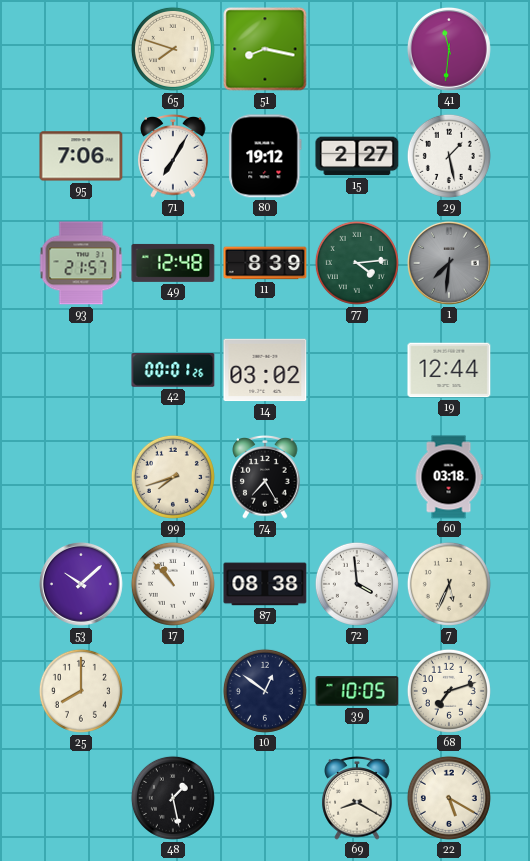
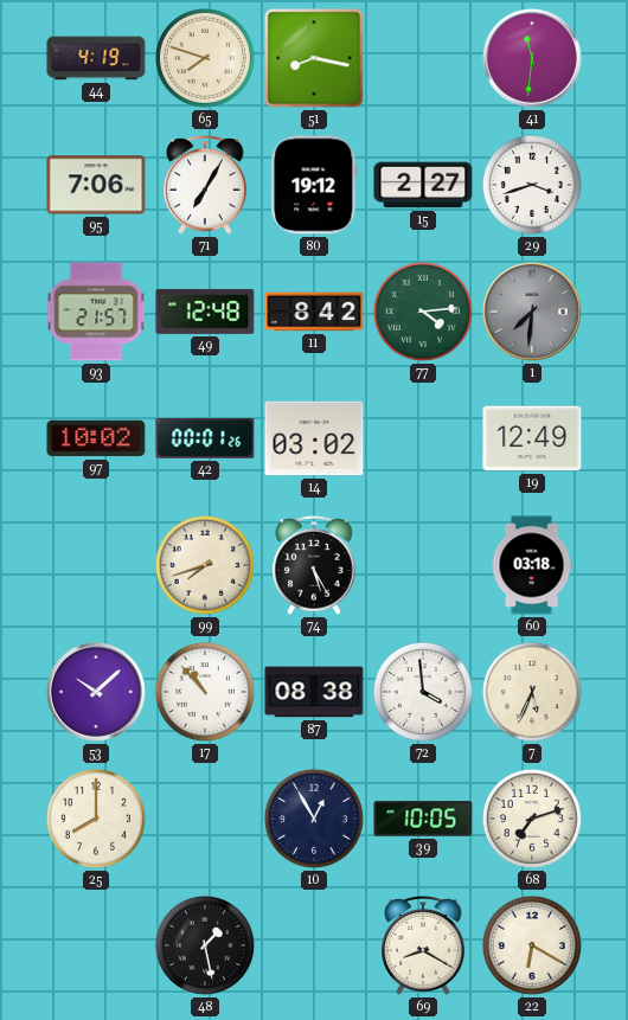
44: none -> 4:19 (96, 58)
29: 1:28 -> 3:42 (532, 185)
11: 8:39 -> 8:42 (314, 312)
97: none -> 10:02 (96, 438)
19: 12:44 -> 12:49 (532, 438)
74: 7:25 -> 5:25 (314, 565)
10: 12:51 -> 12:55 (314, 819)
22: 5:20 -> 6:20 (532, 945)
